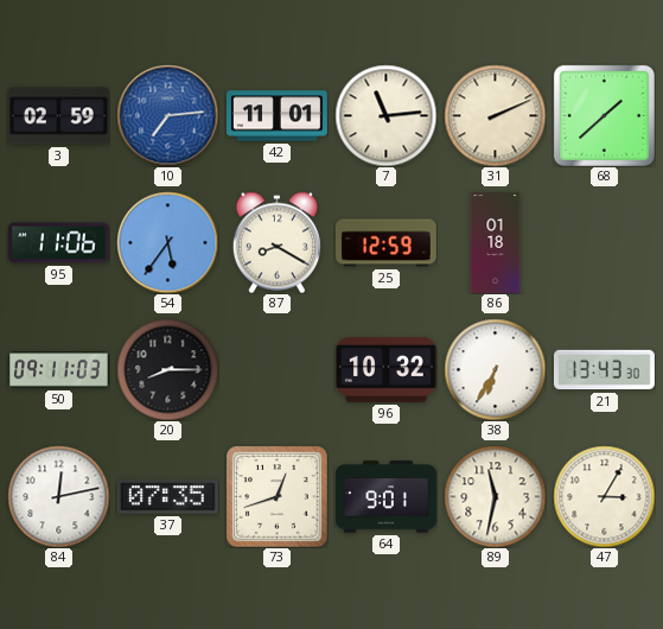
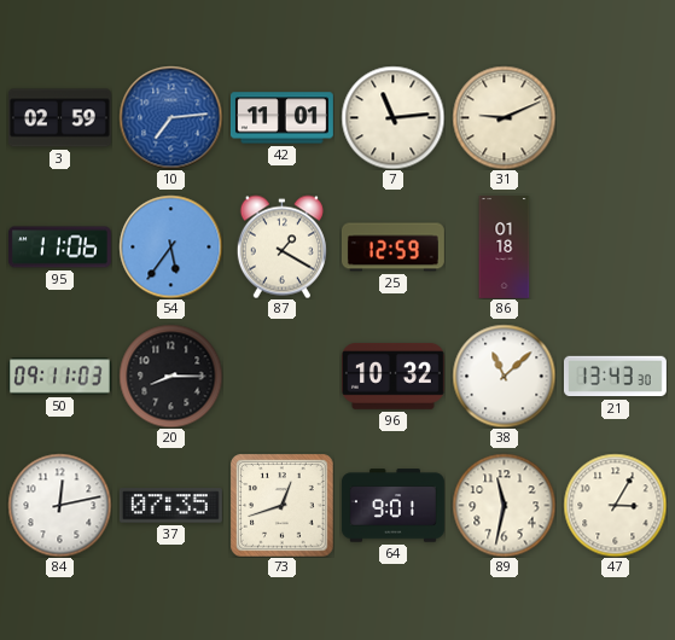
31: 2:11 -> 9:11 (504, 117)
68: 1:38 -> none (604, 115)
87: 8:20 -> 1:20 (281, 246)
38: 6:35 -> 11:08 (504, 376)
